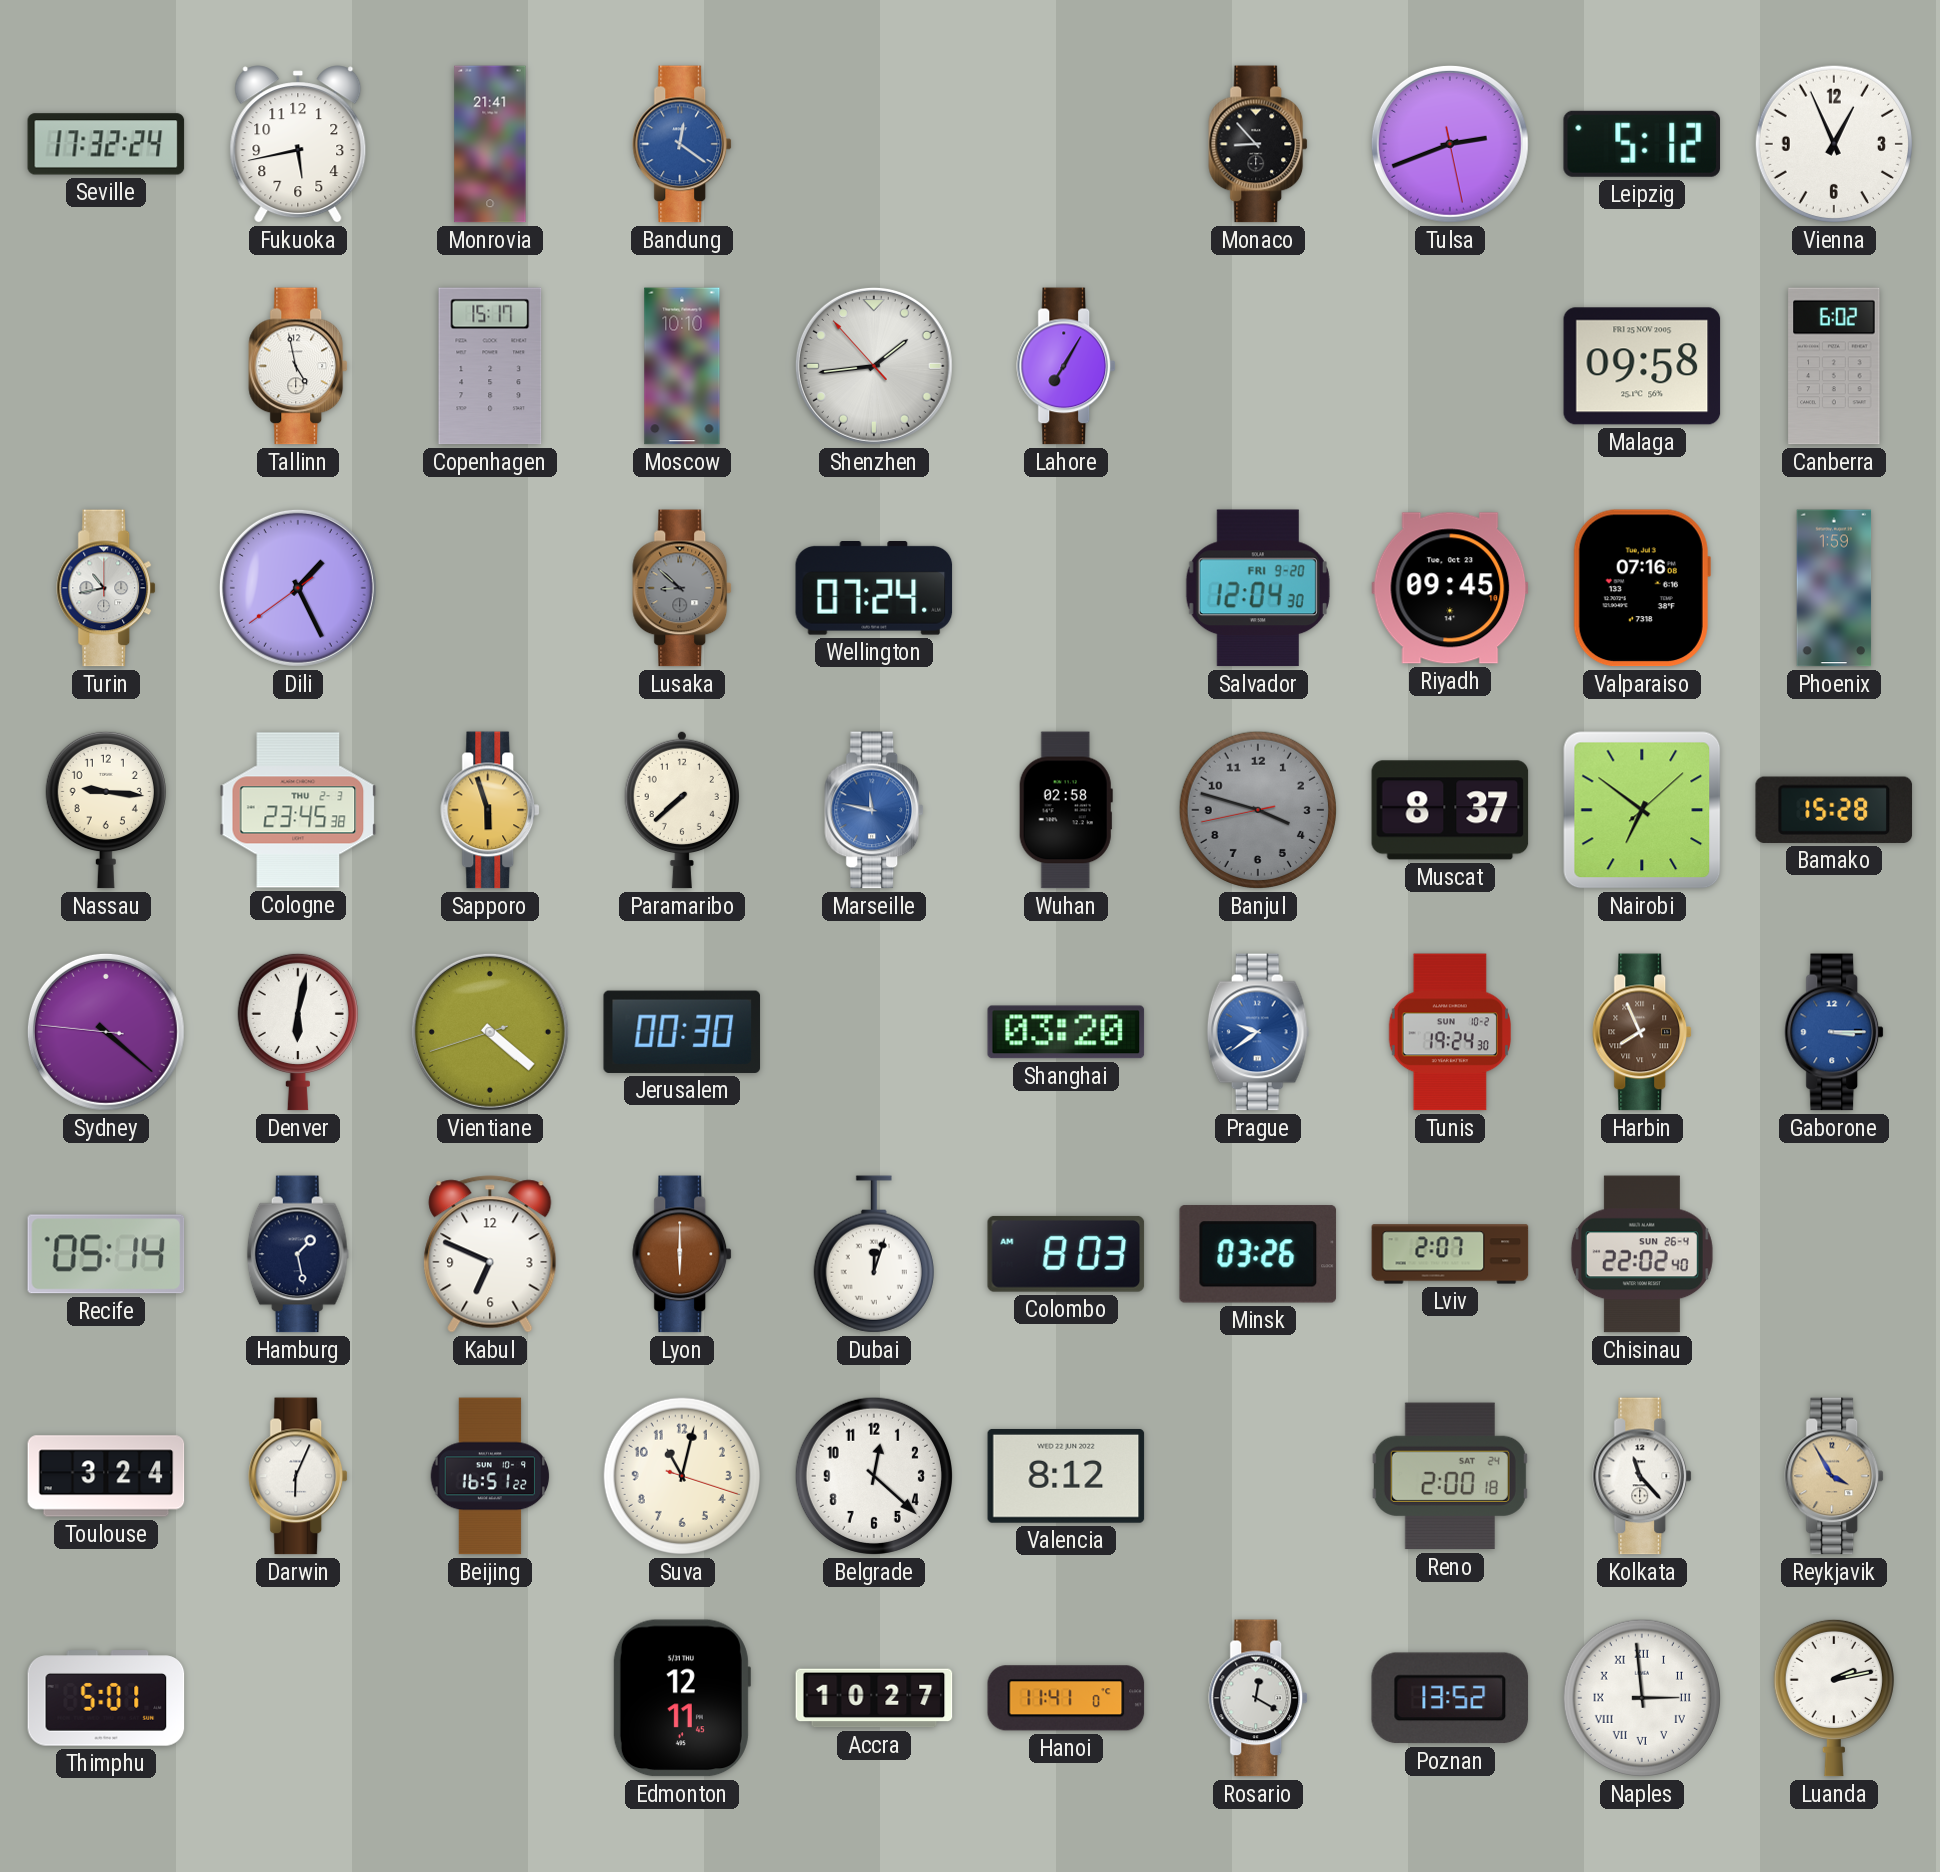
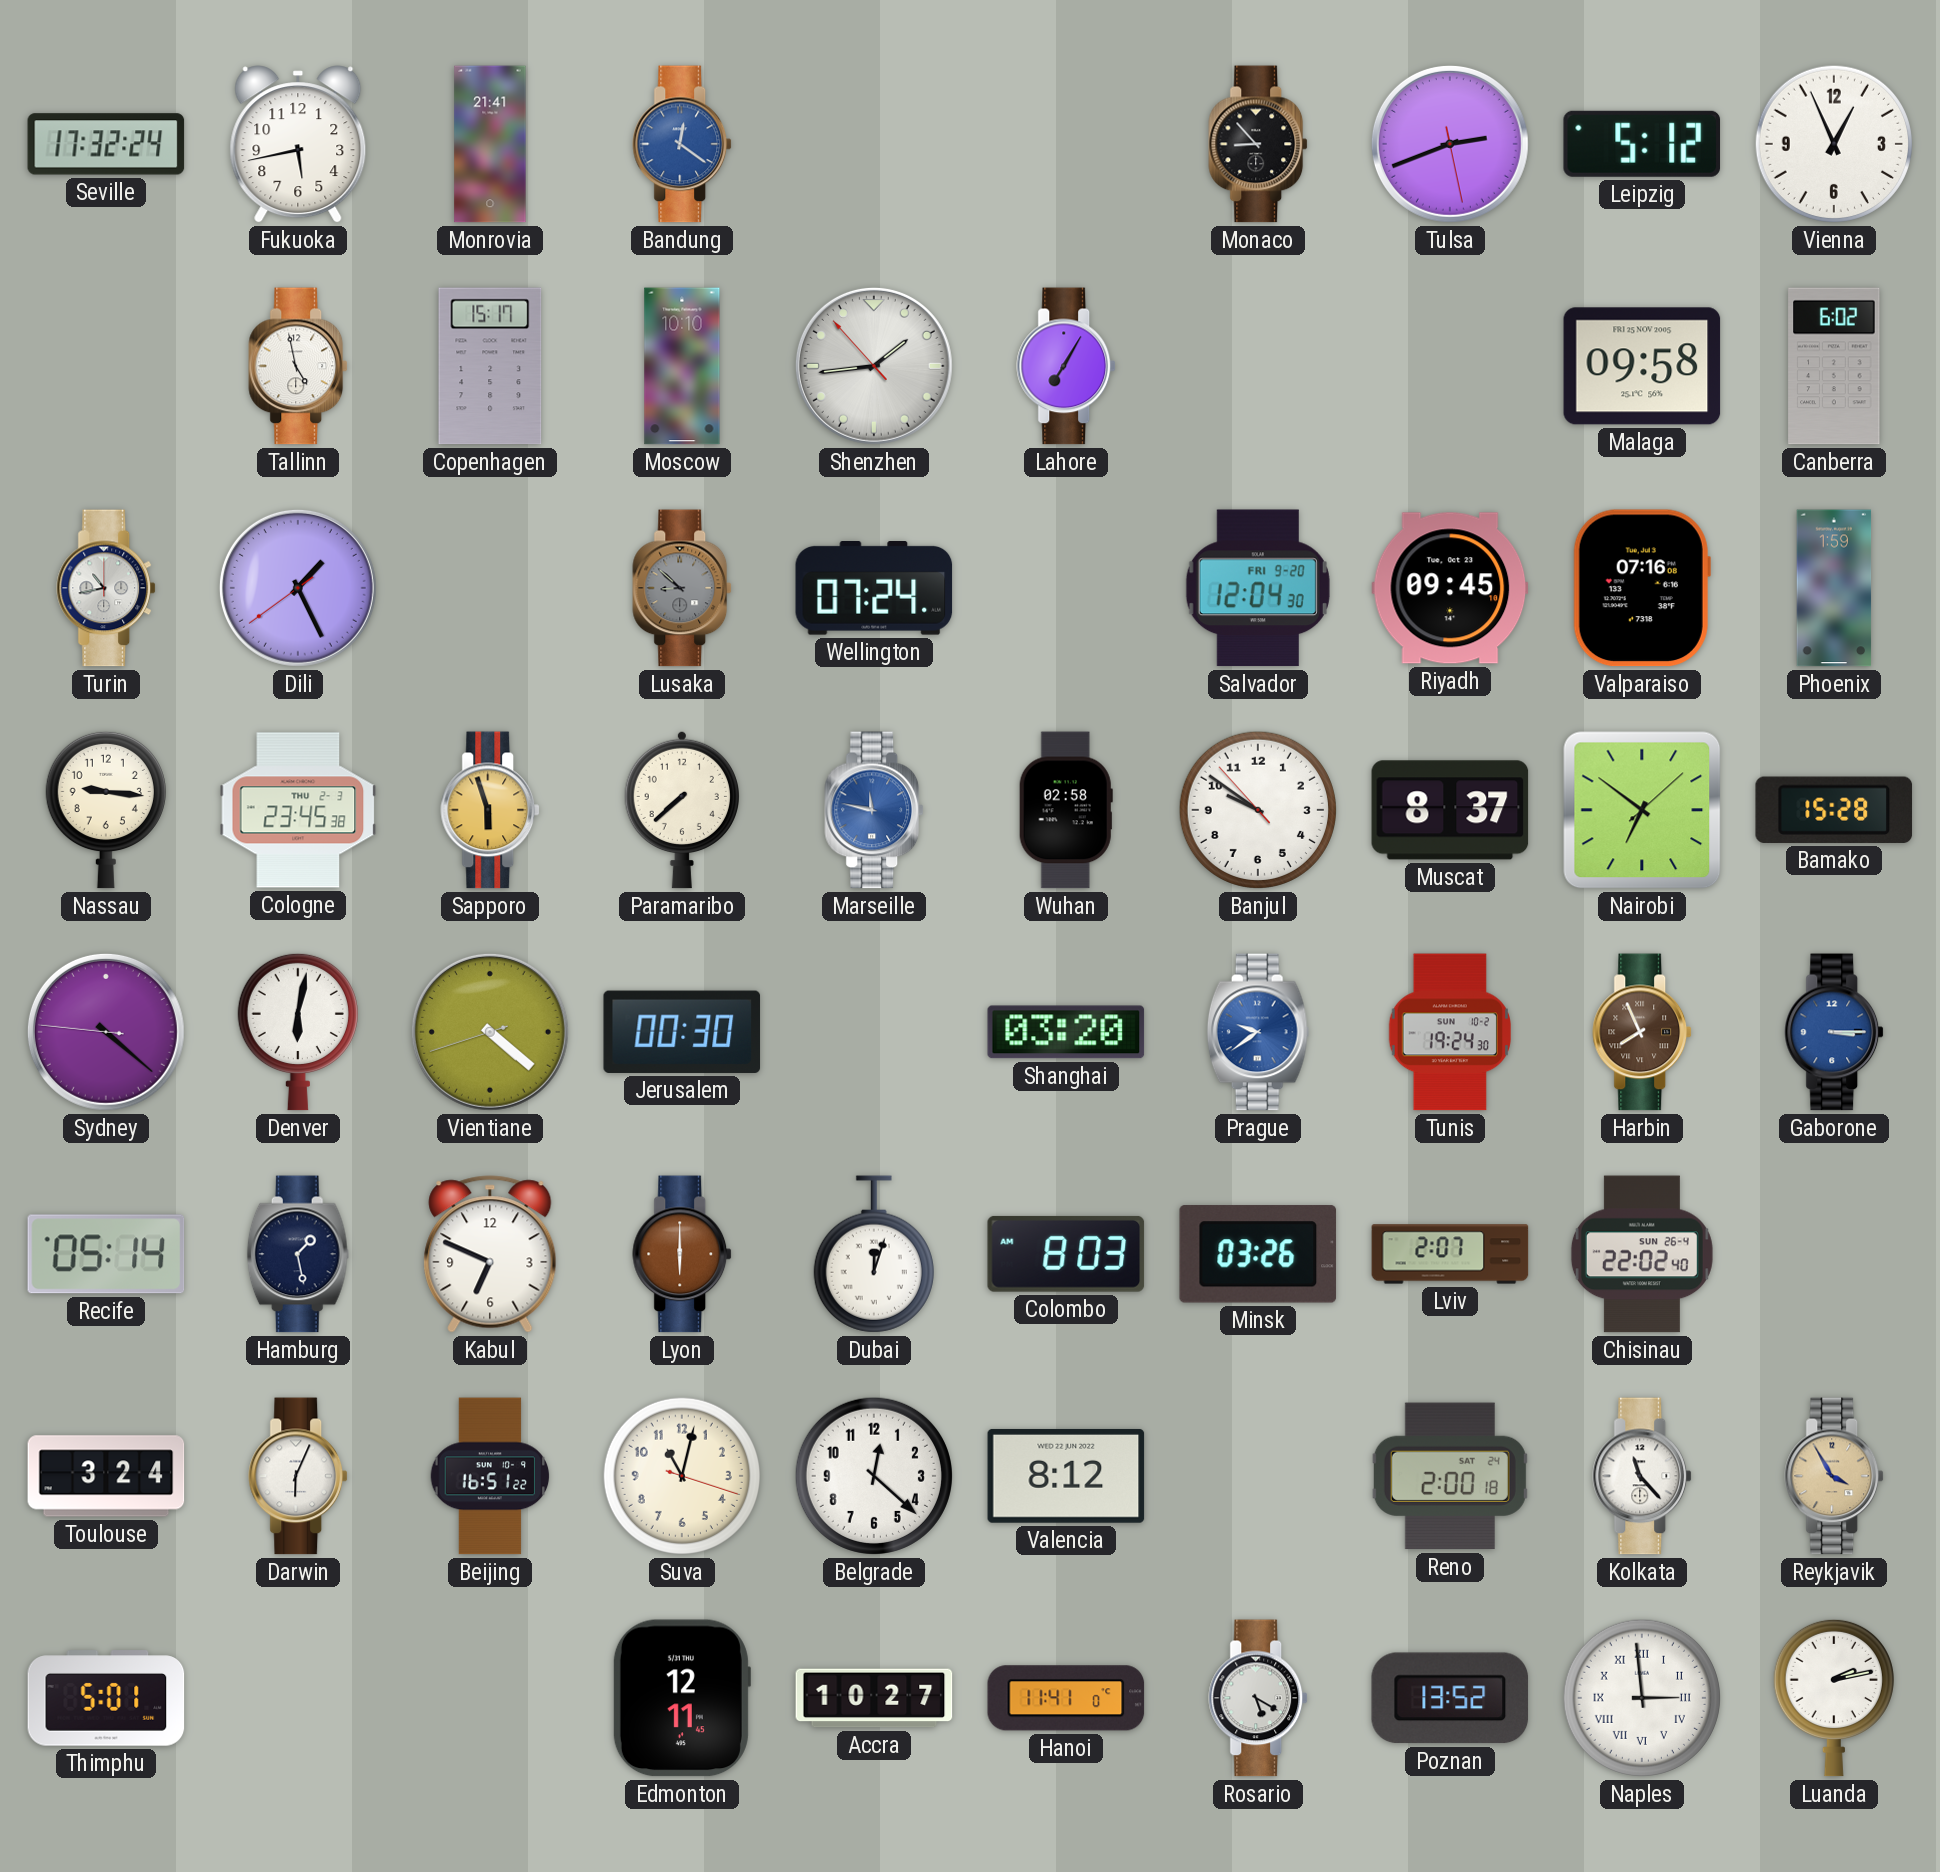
Banjul: 3:47 -> 9:50 (1258, 810)
Banjul dial: grey -> white (1258, 810)
Rosario: 12:20 -> 5:20 (1259, 1698)
